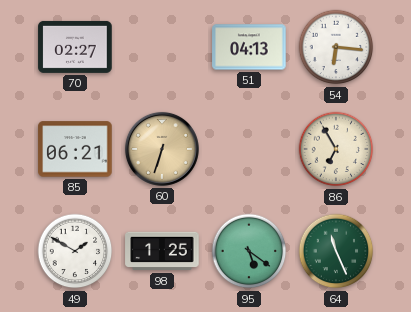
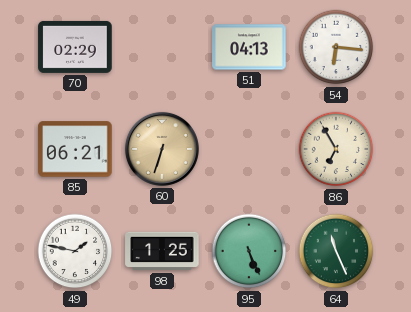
70: 02:27 -> 02:29 (75, 47)
49: 1:50 -> 1:47 (75, 251)
95: 5:21 -> 5:26 (249, 251)
